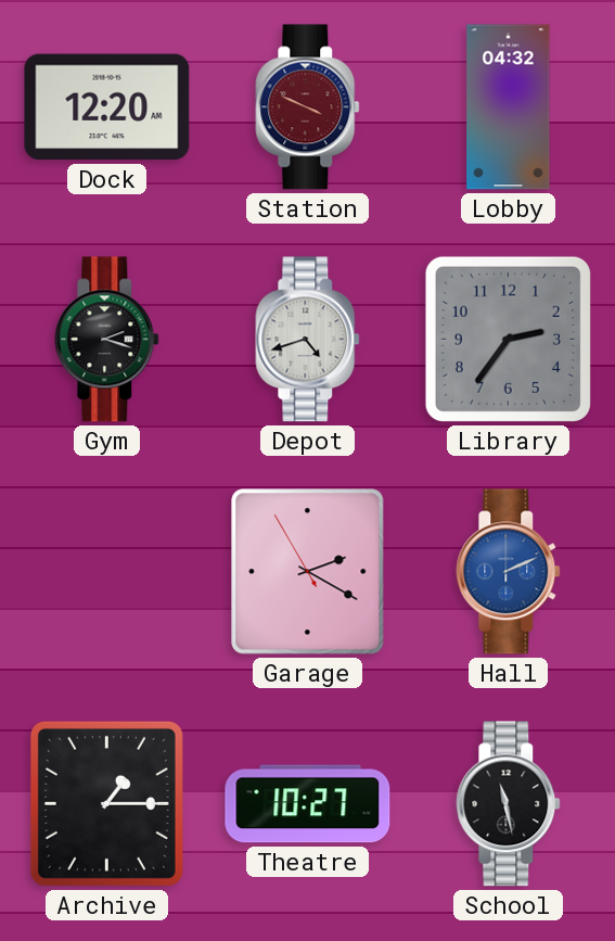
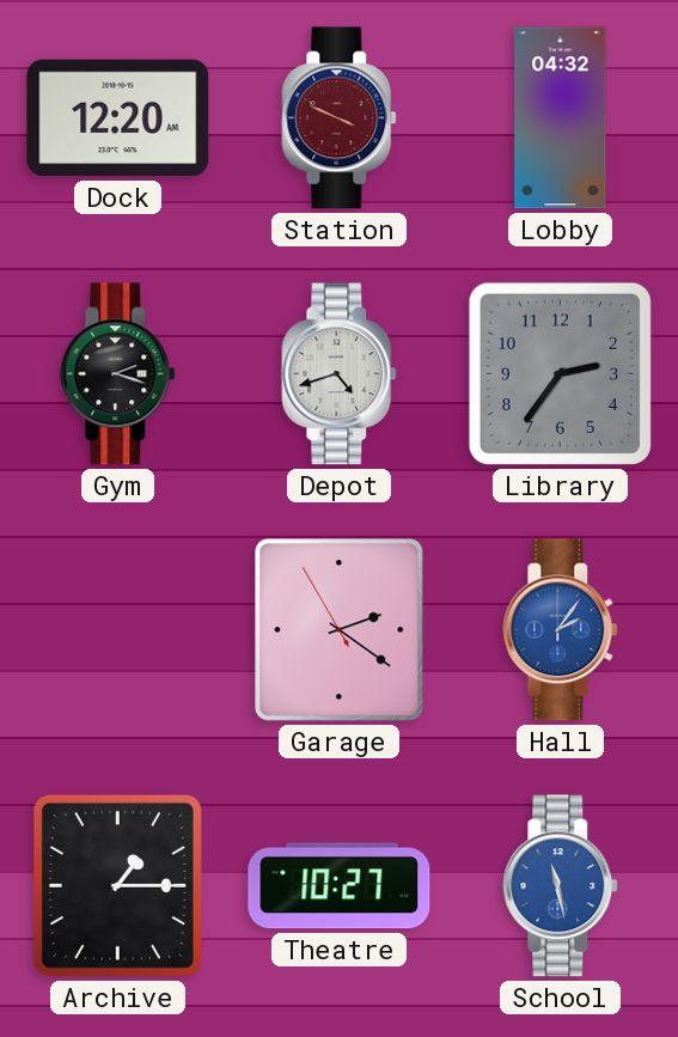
Garage: 2:19 -> 2:20 (340, 630)
Hall: 2:11 -> 2:06 (561, 630)
School dial: black -> blue (561, 886)
